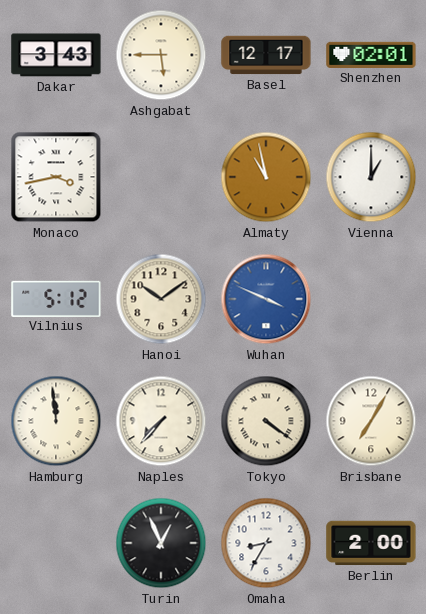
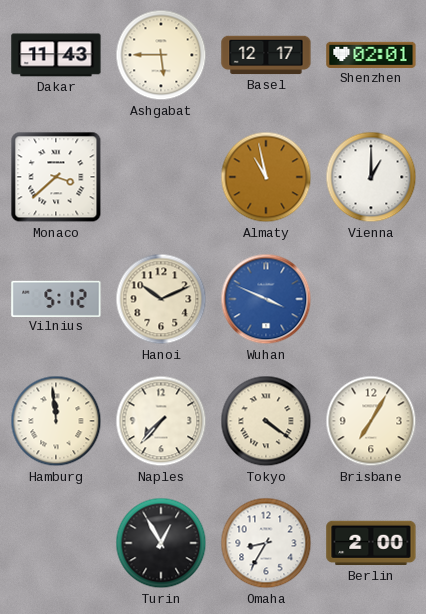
Dakar: 3:43 -> 11:43 (56, 55)
Monaco: 3:43 -> 3:38 (56, 177)
Hanoi: 10:09 -> 10:11 (161, 299)
Turin: 12:56 -> 12:55 (161, 543)
